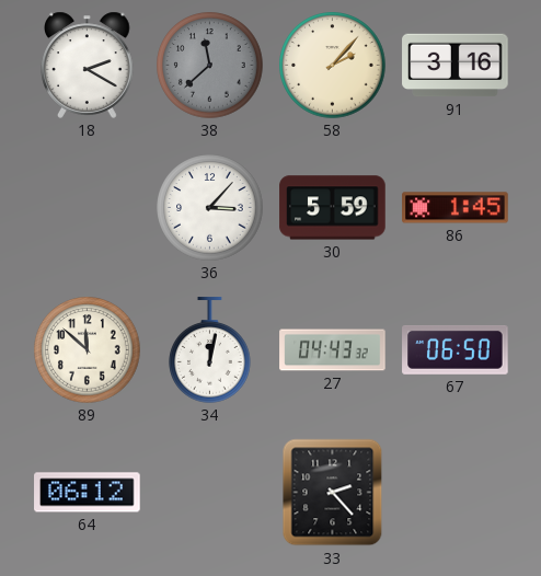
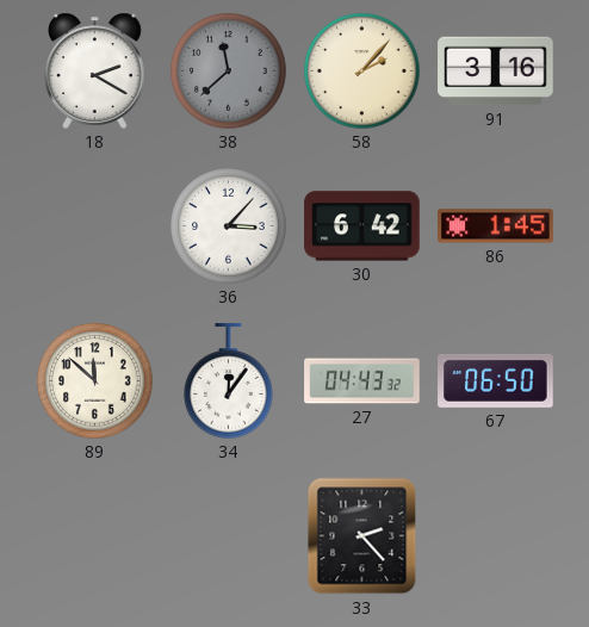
30: 5:59 -> 6:42 (362, 226)
34: 12:02 -> 12:06 (229, 381)
64: 06:12 -> none (88, 493)
